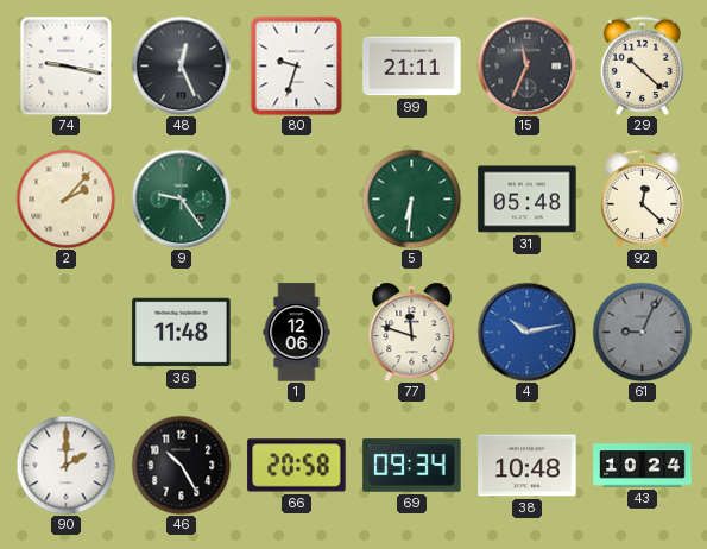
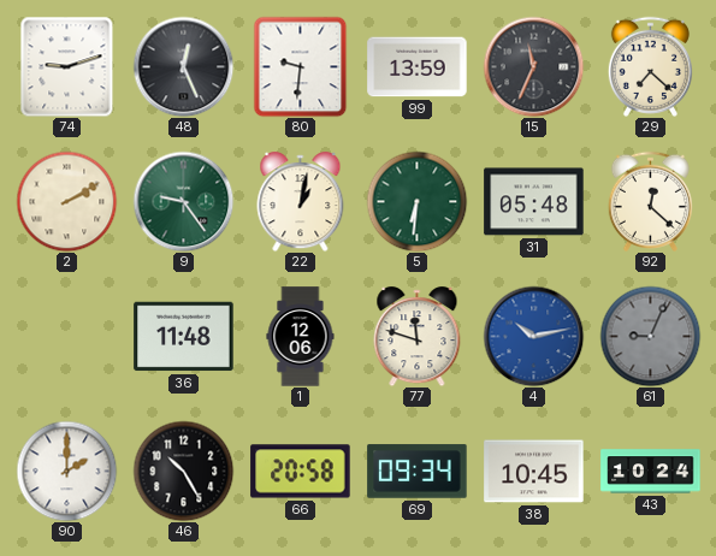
74: 9:17 -> 9:12 (67, 66)
80: 9:33 -> 9:31 (301, 66)
99: 21:11 -> 13:59 (418, 67)
29: 10:22 -> 7:22 (650, 66)
2: 2:07 -> 2:10 (66, 201)
22: none -> 1:02 (301, 202)
38: 10:48 -> 10:45 (534, 472)
